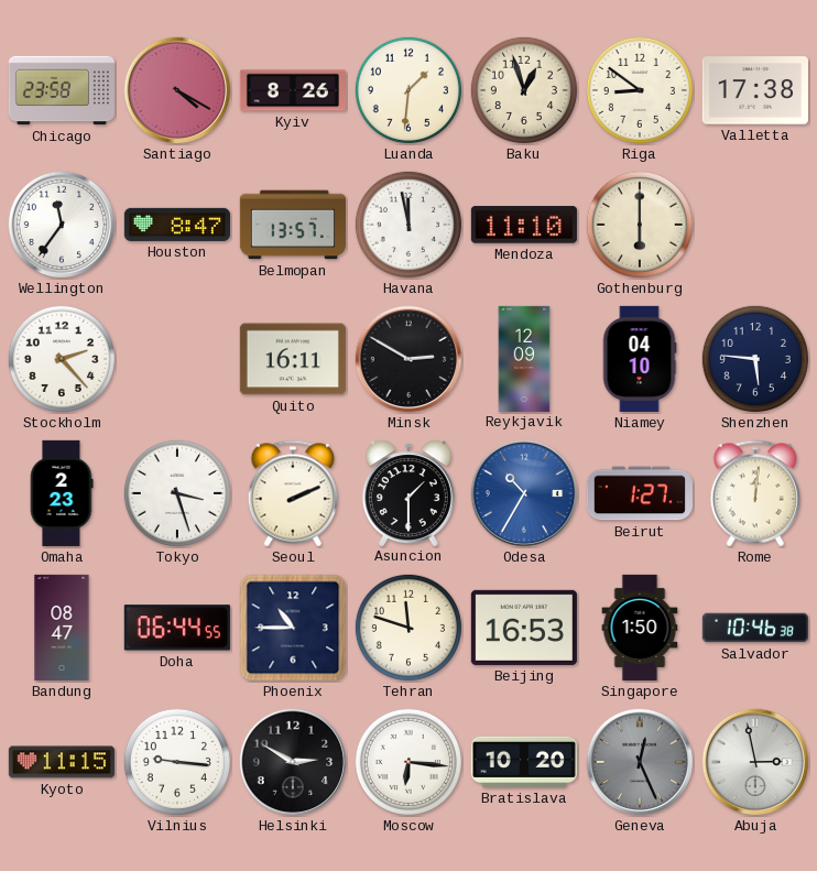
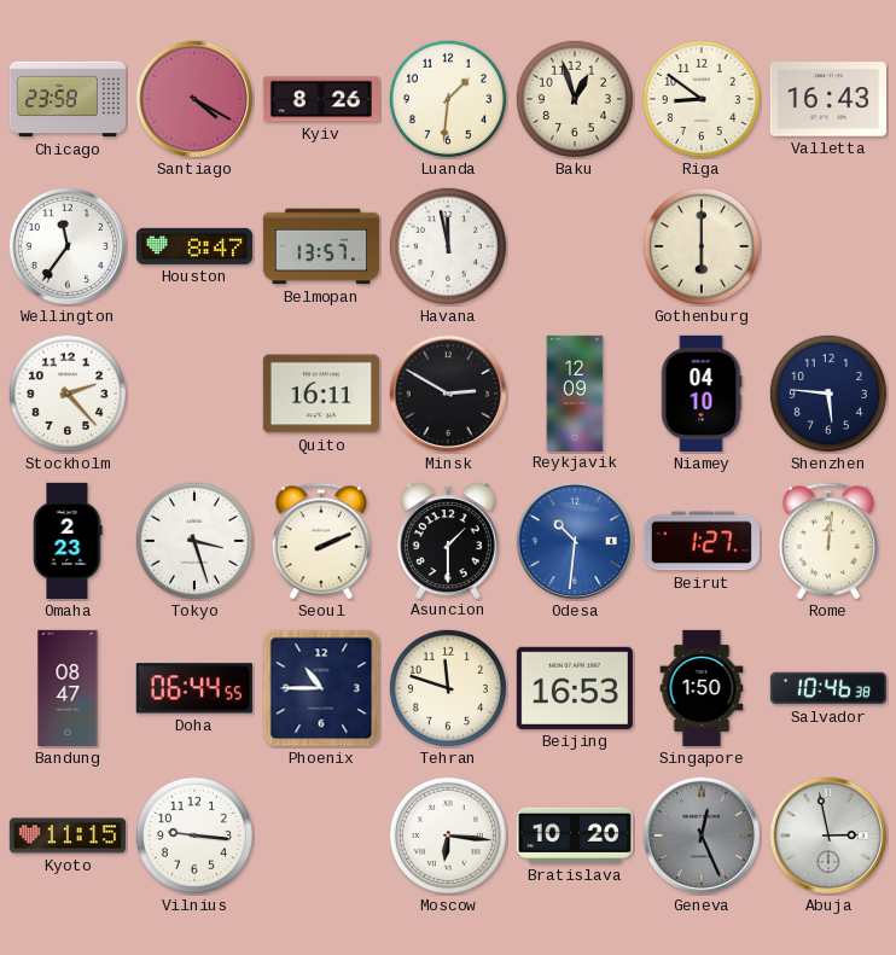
Valletta: 17:38 -> 16:43 (828, 99)
Mendoza: 11:10 -> none (524, 225)
Odesa: 10:35 -> 10:31 (575, 541)
Helsinki: 2:50 -> none (293, 762)
